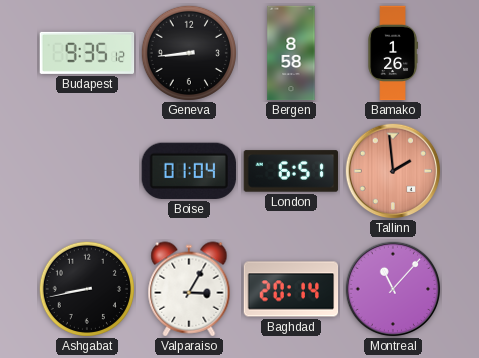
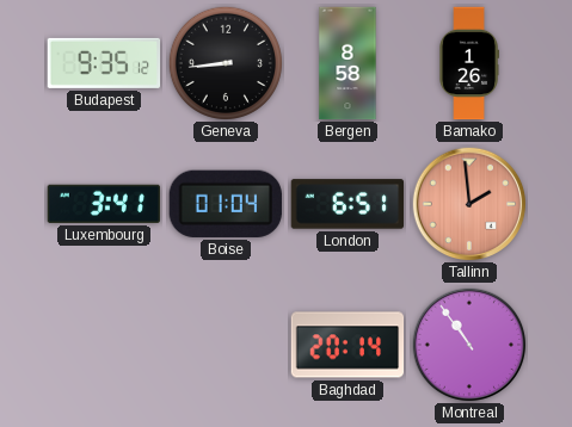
Luxembourg: none -> 3:41 (103, 204)
Ashgabat: 8:43 -> none (87, 289)
Valparaiso: 3:05 -> none (189, 289)
Montreal: 11:07 -> 10:54 (469, 345)
